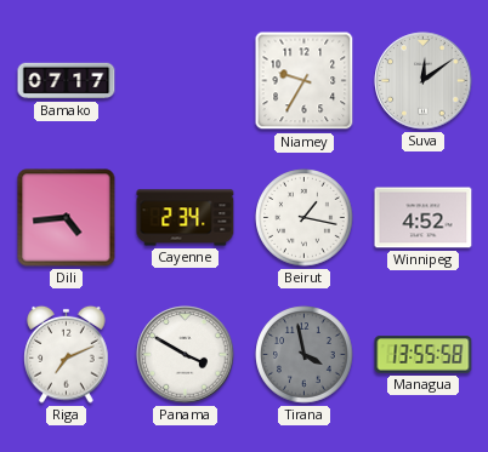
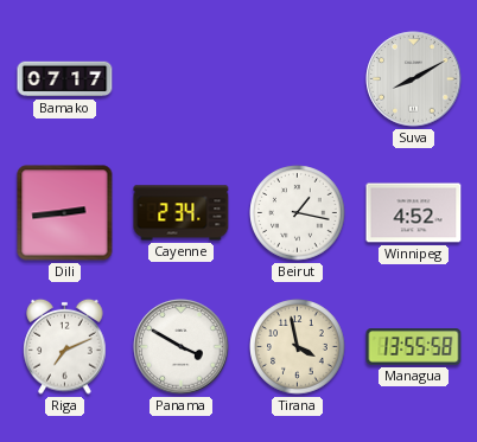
Niamey: 9:35 -> none (305, 81)
Suva: 12:09 -> 8:10 (414, 79)
Dili: 4:44 -> 2:44 (65, 213)
Tirana dial: grey -> cream (298, 347)
